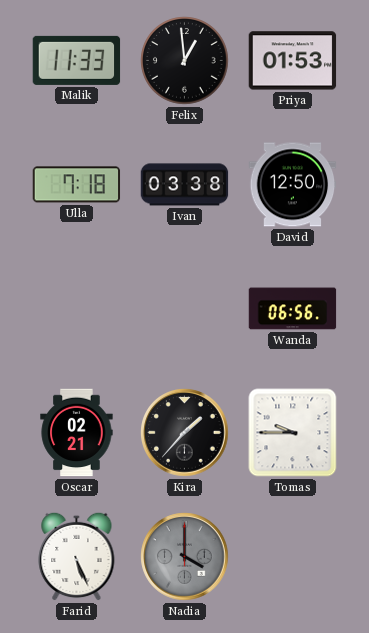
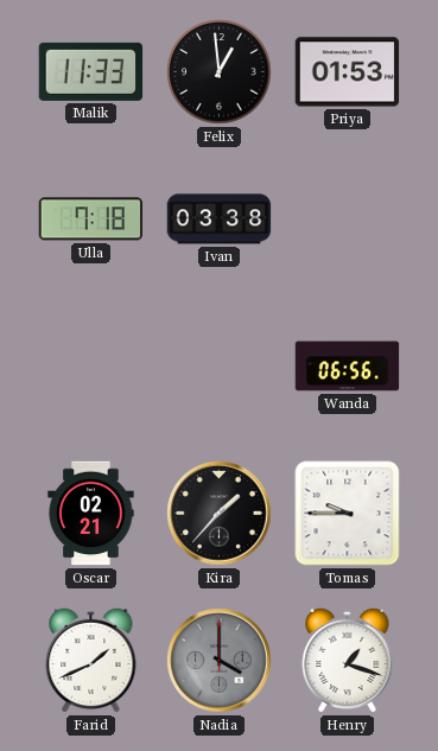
David: 12:50 -> none (293, 185)
Farid: 5:26 -> 1:41 (91, 660)
Henry: none -> 1:18 (348, 660)
